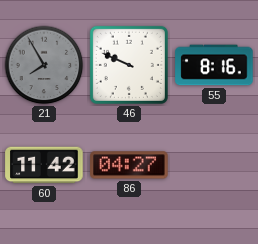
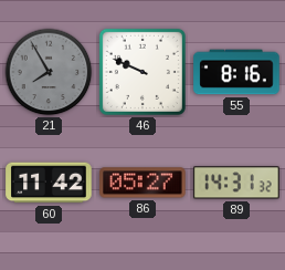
86: 04:27 -> 05:27 (142, 183)
89: none -> 14:31 (236, 183)
